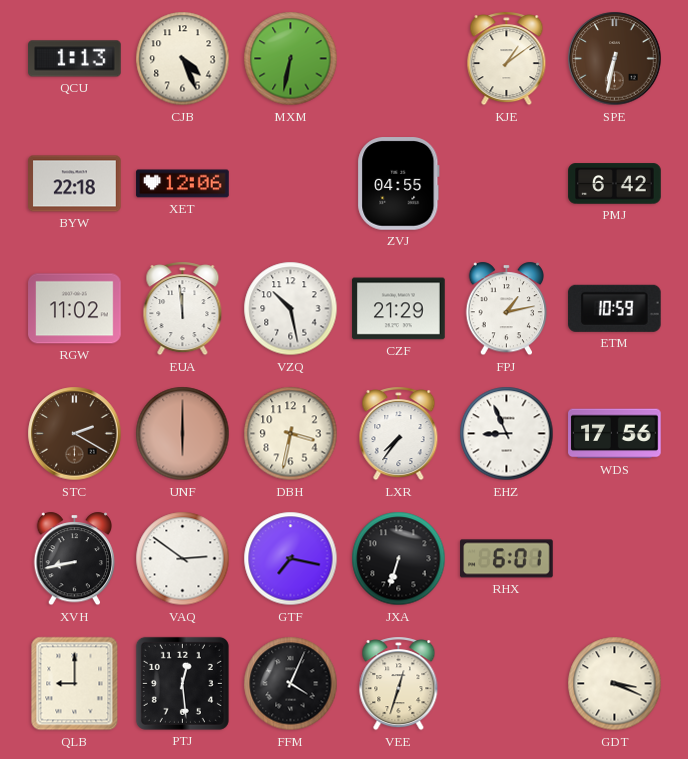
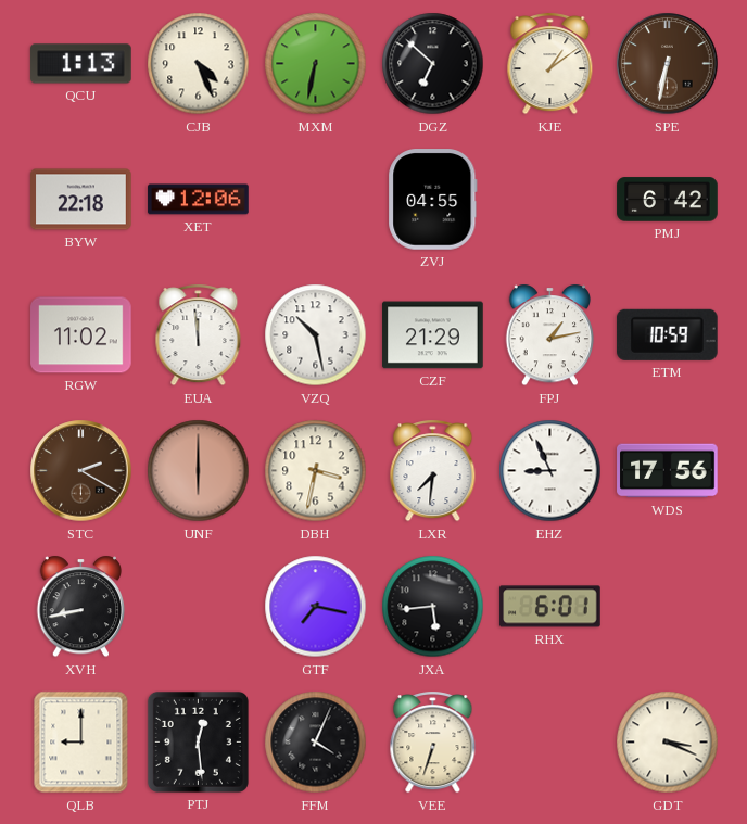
DGZ: none -> 6:52 (433, 64)
LXR: 7:36 -> 7:31 (433, 471)
VAQ: 2:51 -> none (183, 559)
JXA: 6:33 -> 5:44 (433, 607)
VEE: 12:33 -> 6:33 (433, 743)
